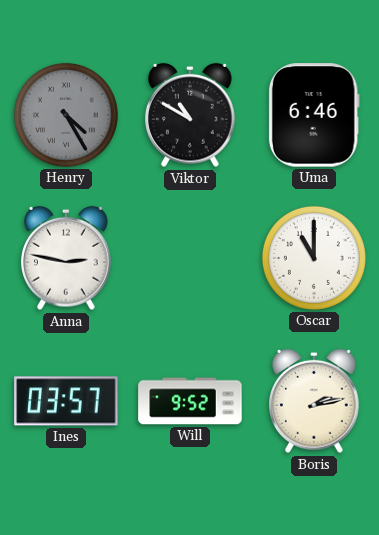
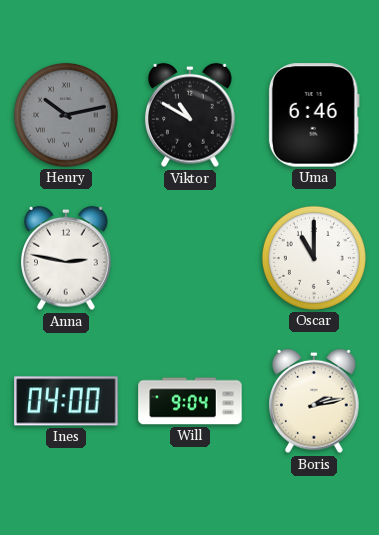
Henry: 4:25 -> 10:13 (66, 115)
Ines: 03:57 -> 04:00 (66, 401)
Will: 9:52 -> 9:04 (190, 401)
